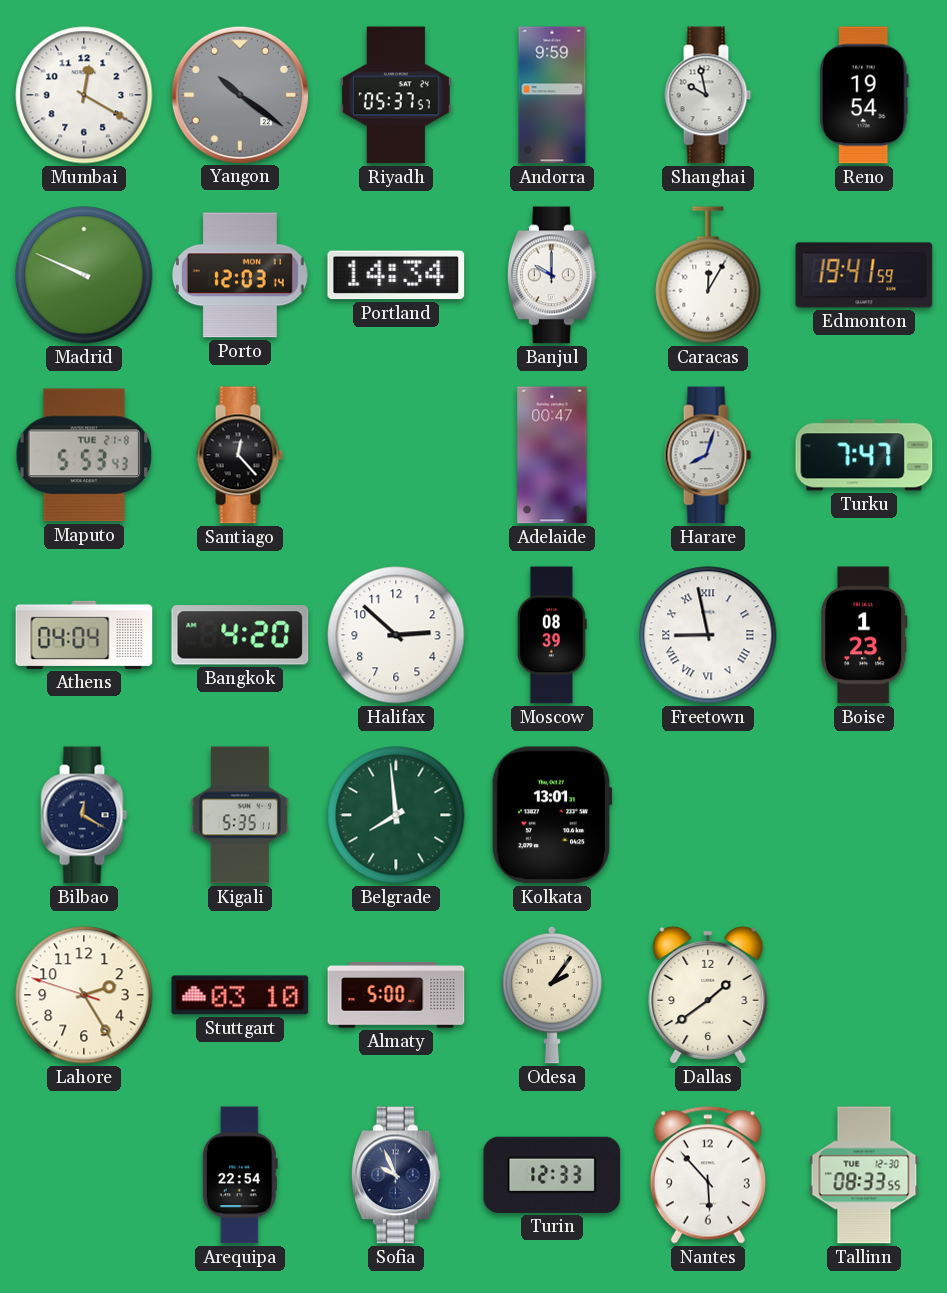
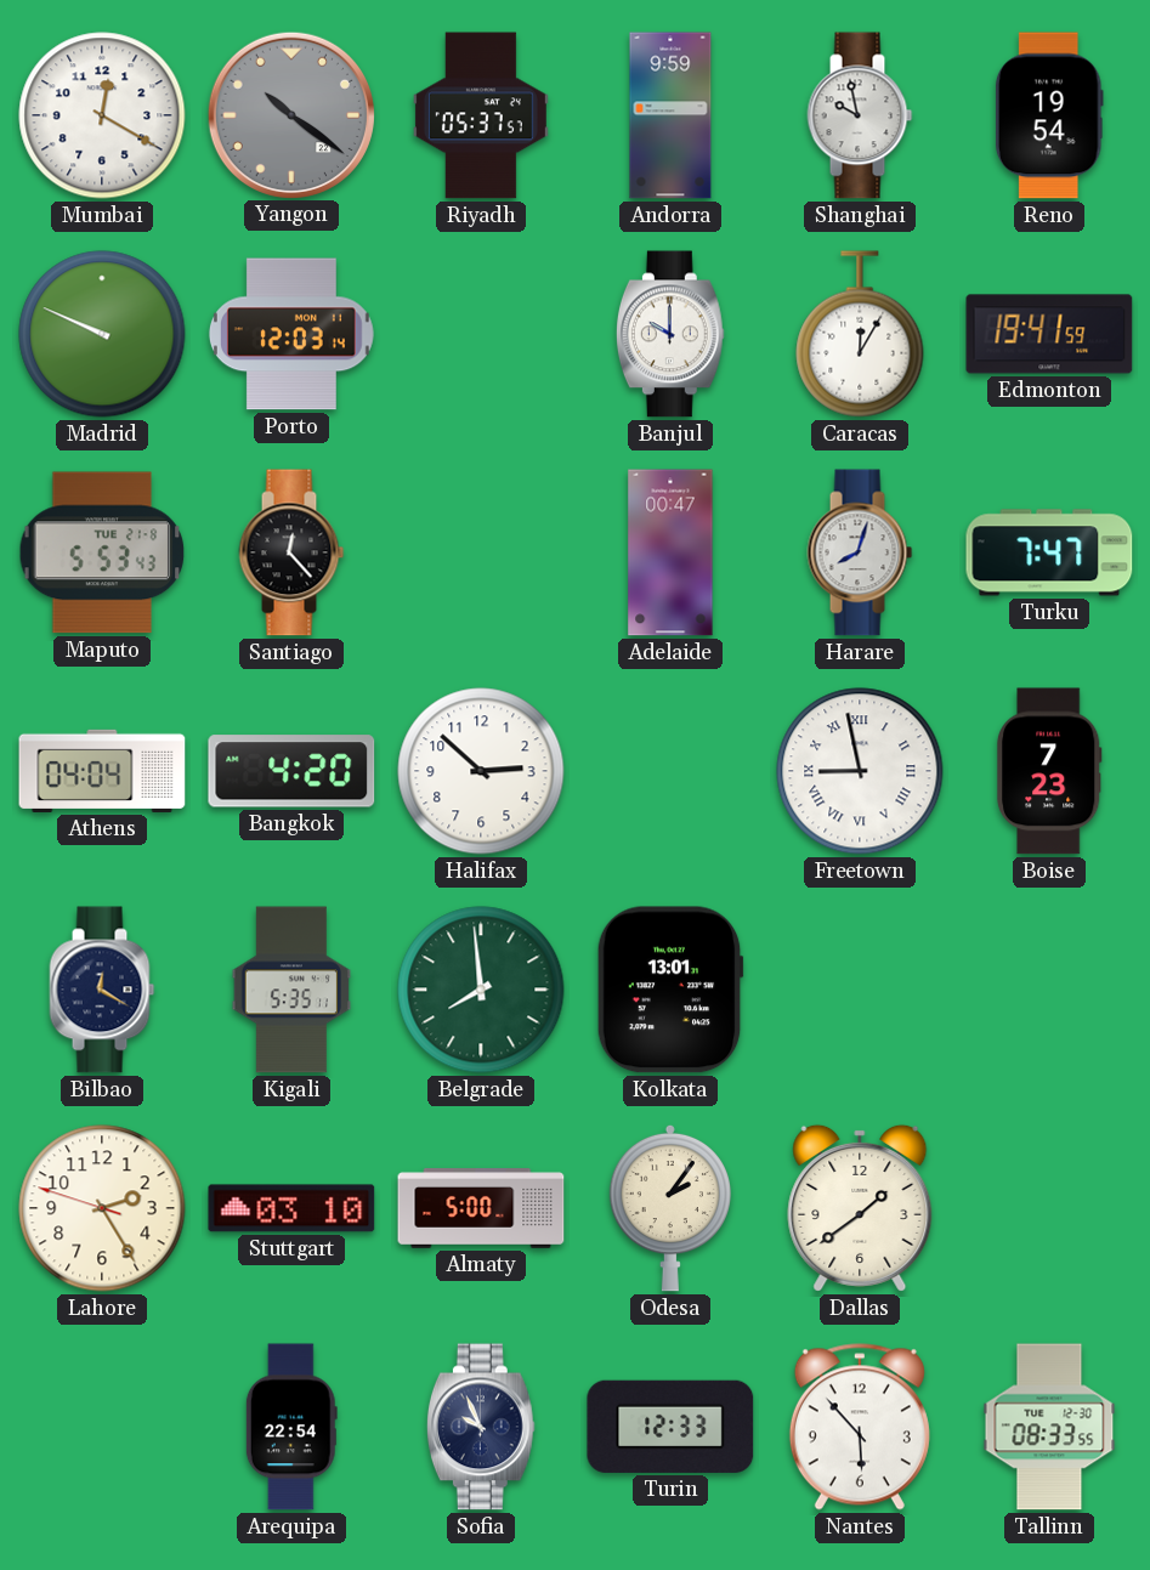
Portland: 14:34 -> none (396, 275)
Moscow: 08:39 -> none (552, 635)
Boise: 1:23 -> 7:23 (1049, 771)
